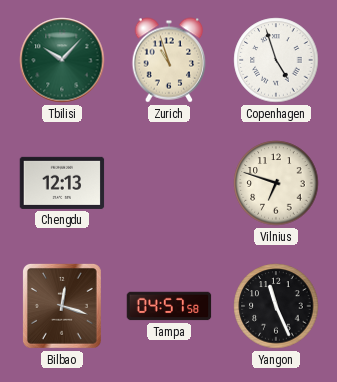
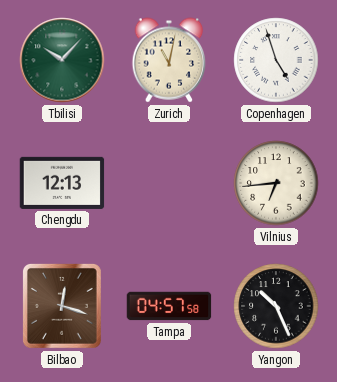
Zurich: 10:57 -> 11:02 (169, 60)
Vilnius: 6:48 -> 6:44 (276, 183)
Yangon: 11:26 -> 10:26 (276, 306)
